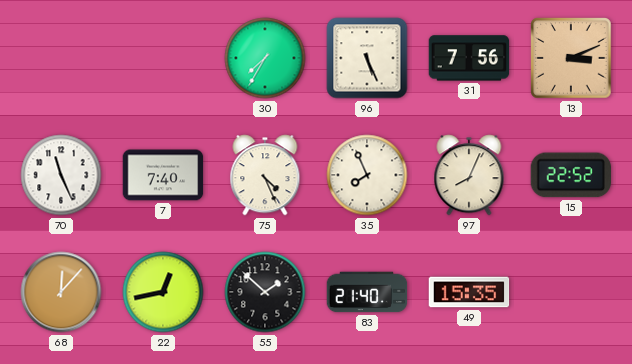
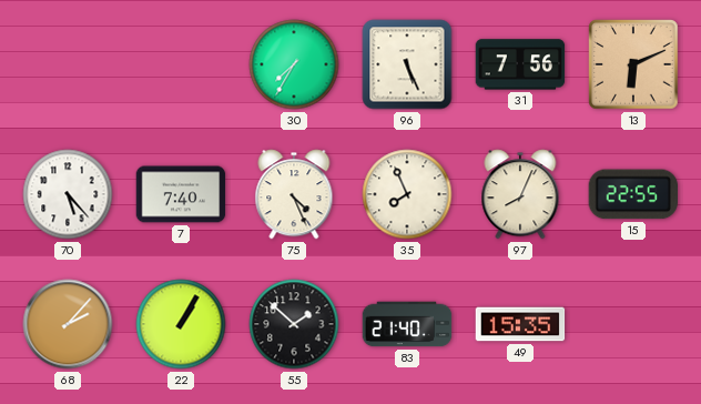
13: 3:11 -> 6:11 (633, 64)
70: 11:26 -> 5:23 (68, 194)
15: 22:52 -> 22:55 (632, 194)
68: 12:07 -> 2:07 (68, 324)
22: 12:43 -> 1:05 (181, 324)
